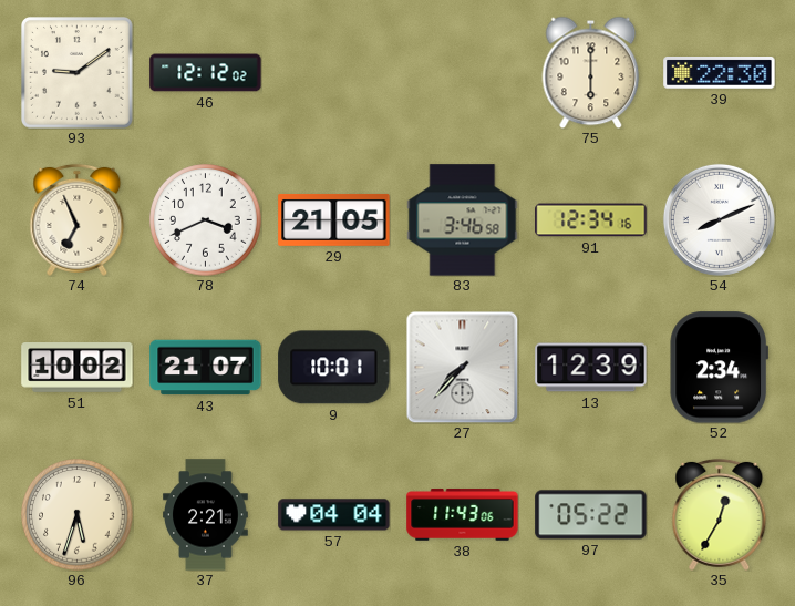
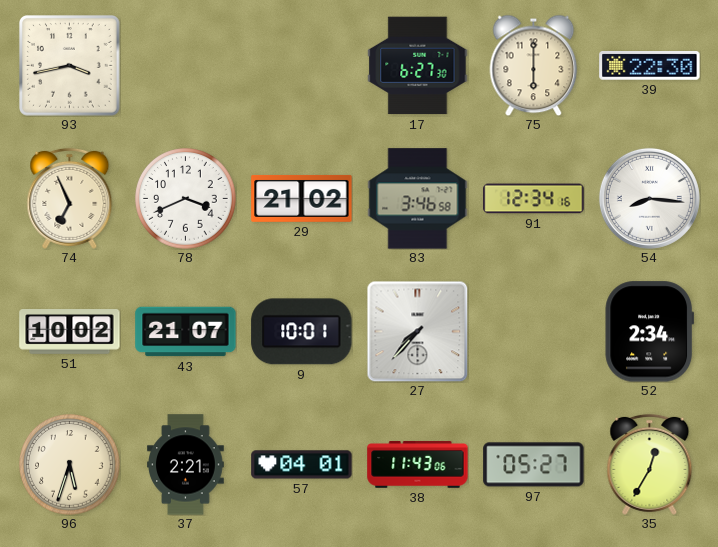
93: 9:09 -> 3:43 (70, 66)
46: 12:12 -> none (206, 73)
17: none -> 6:27 (418, 66)
29: 21:05 -> 21:02 (302, 198)
54: 8:11 -> 8:16 (649, 198)
13: 12:39 -> none (591, 368)
57: 04:04 -> 04:01 (302, 465)
97: 05:22 -> 05:27 (534, 465)
